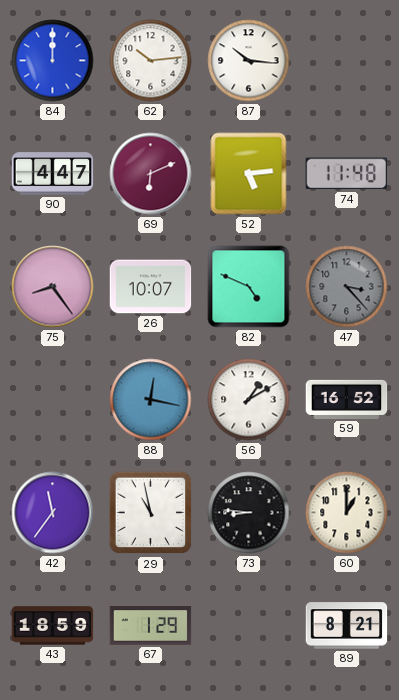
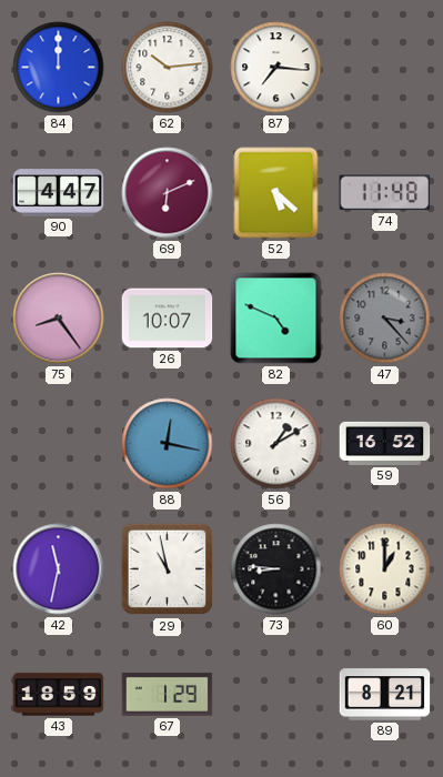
87: 10:16 -> 7:16 (276, 68)
52: 5:14 -> 5:22 (276, 193)
42: 11:36 -> 11:32 (59, 569)
